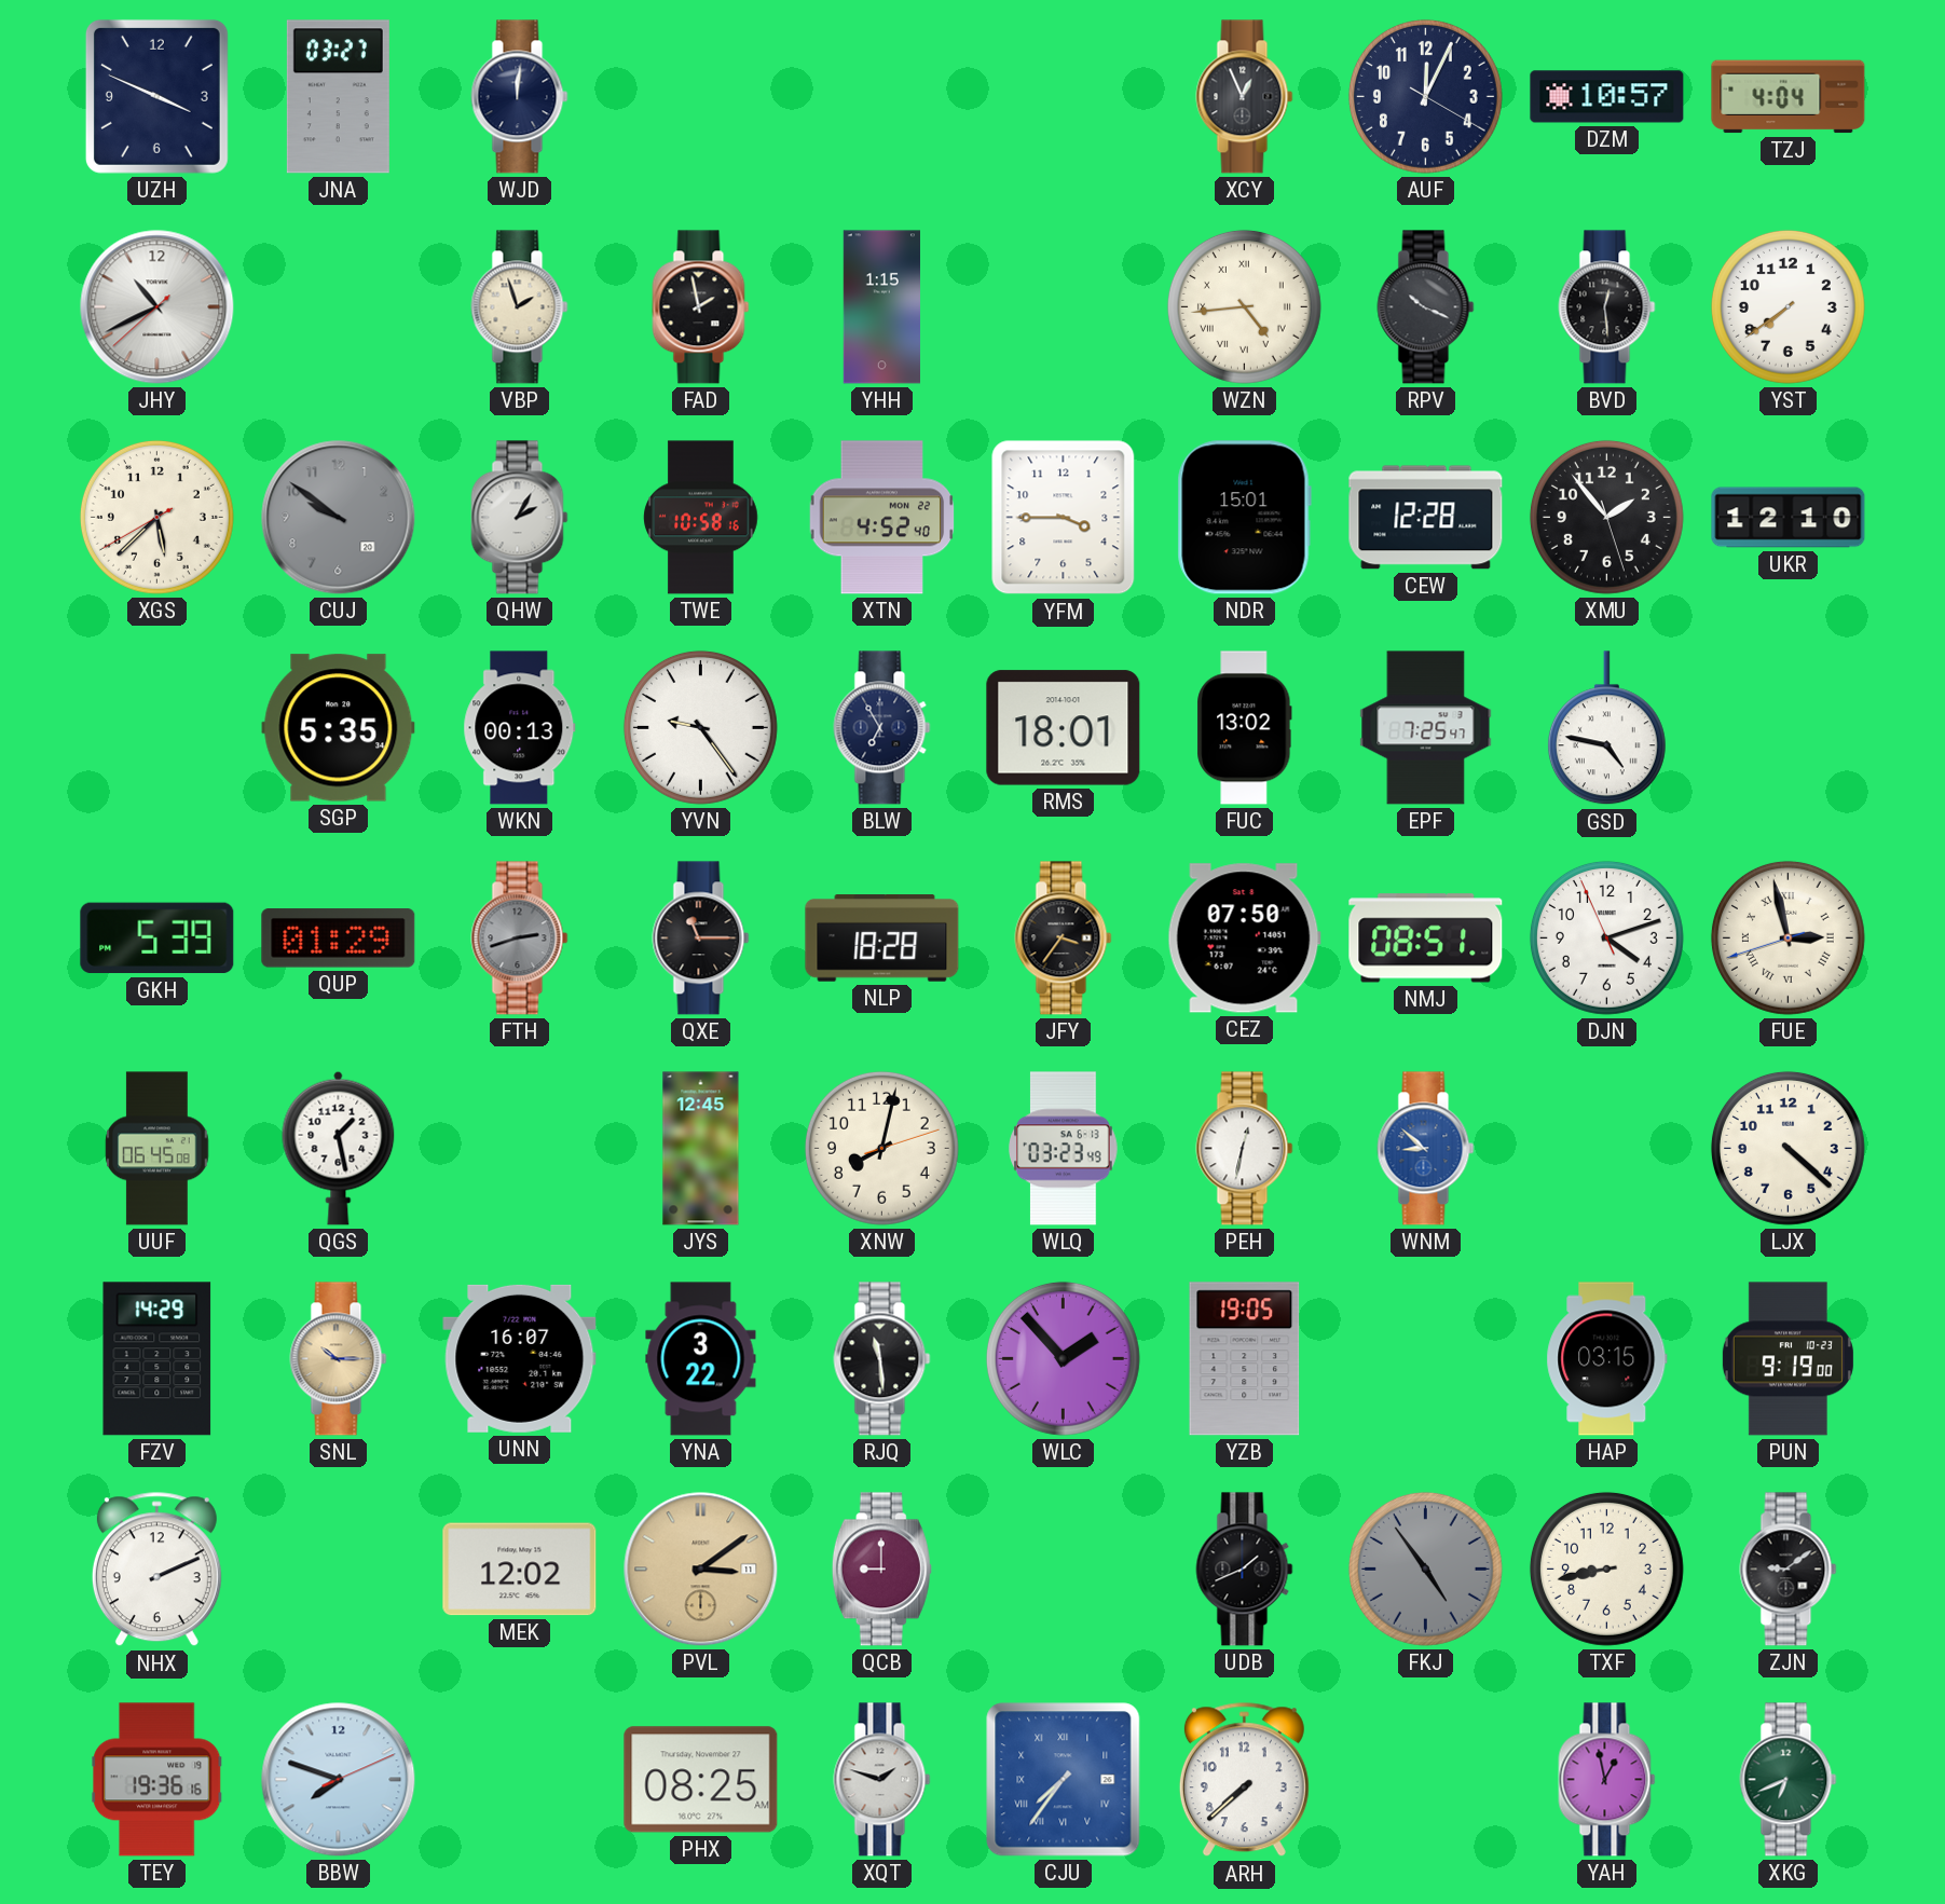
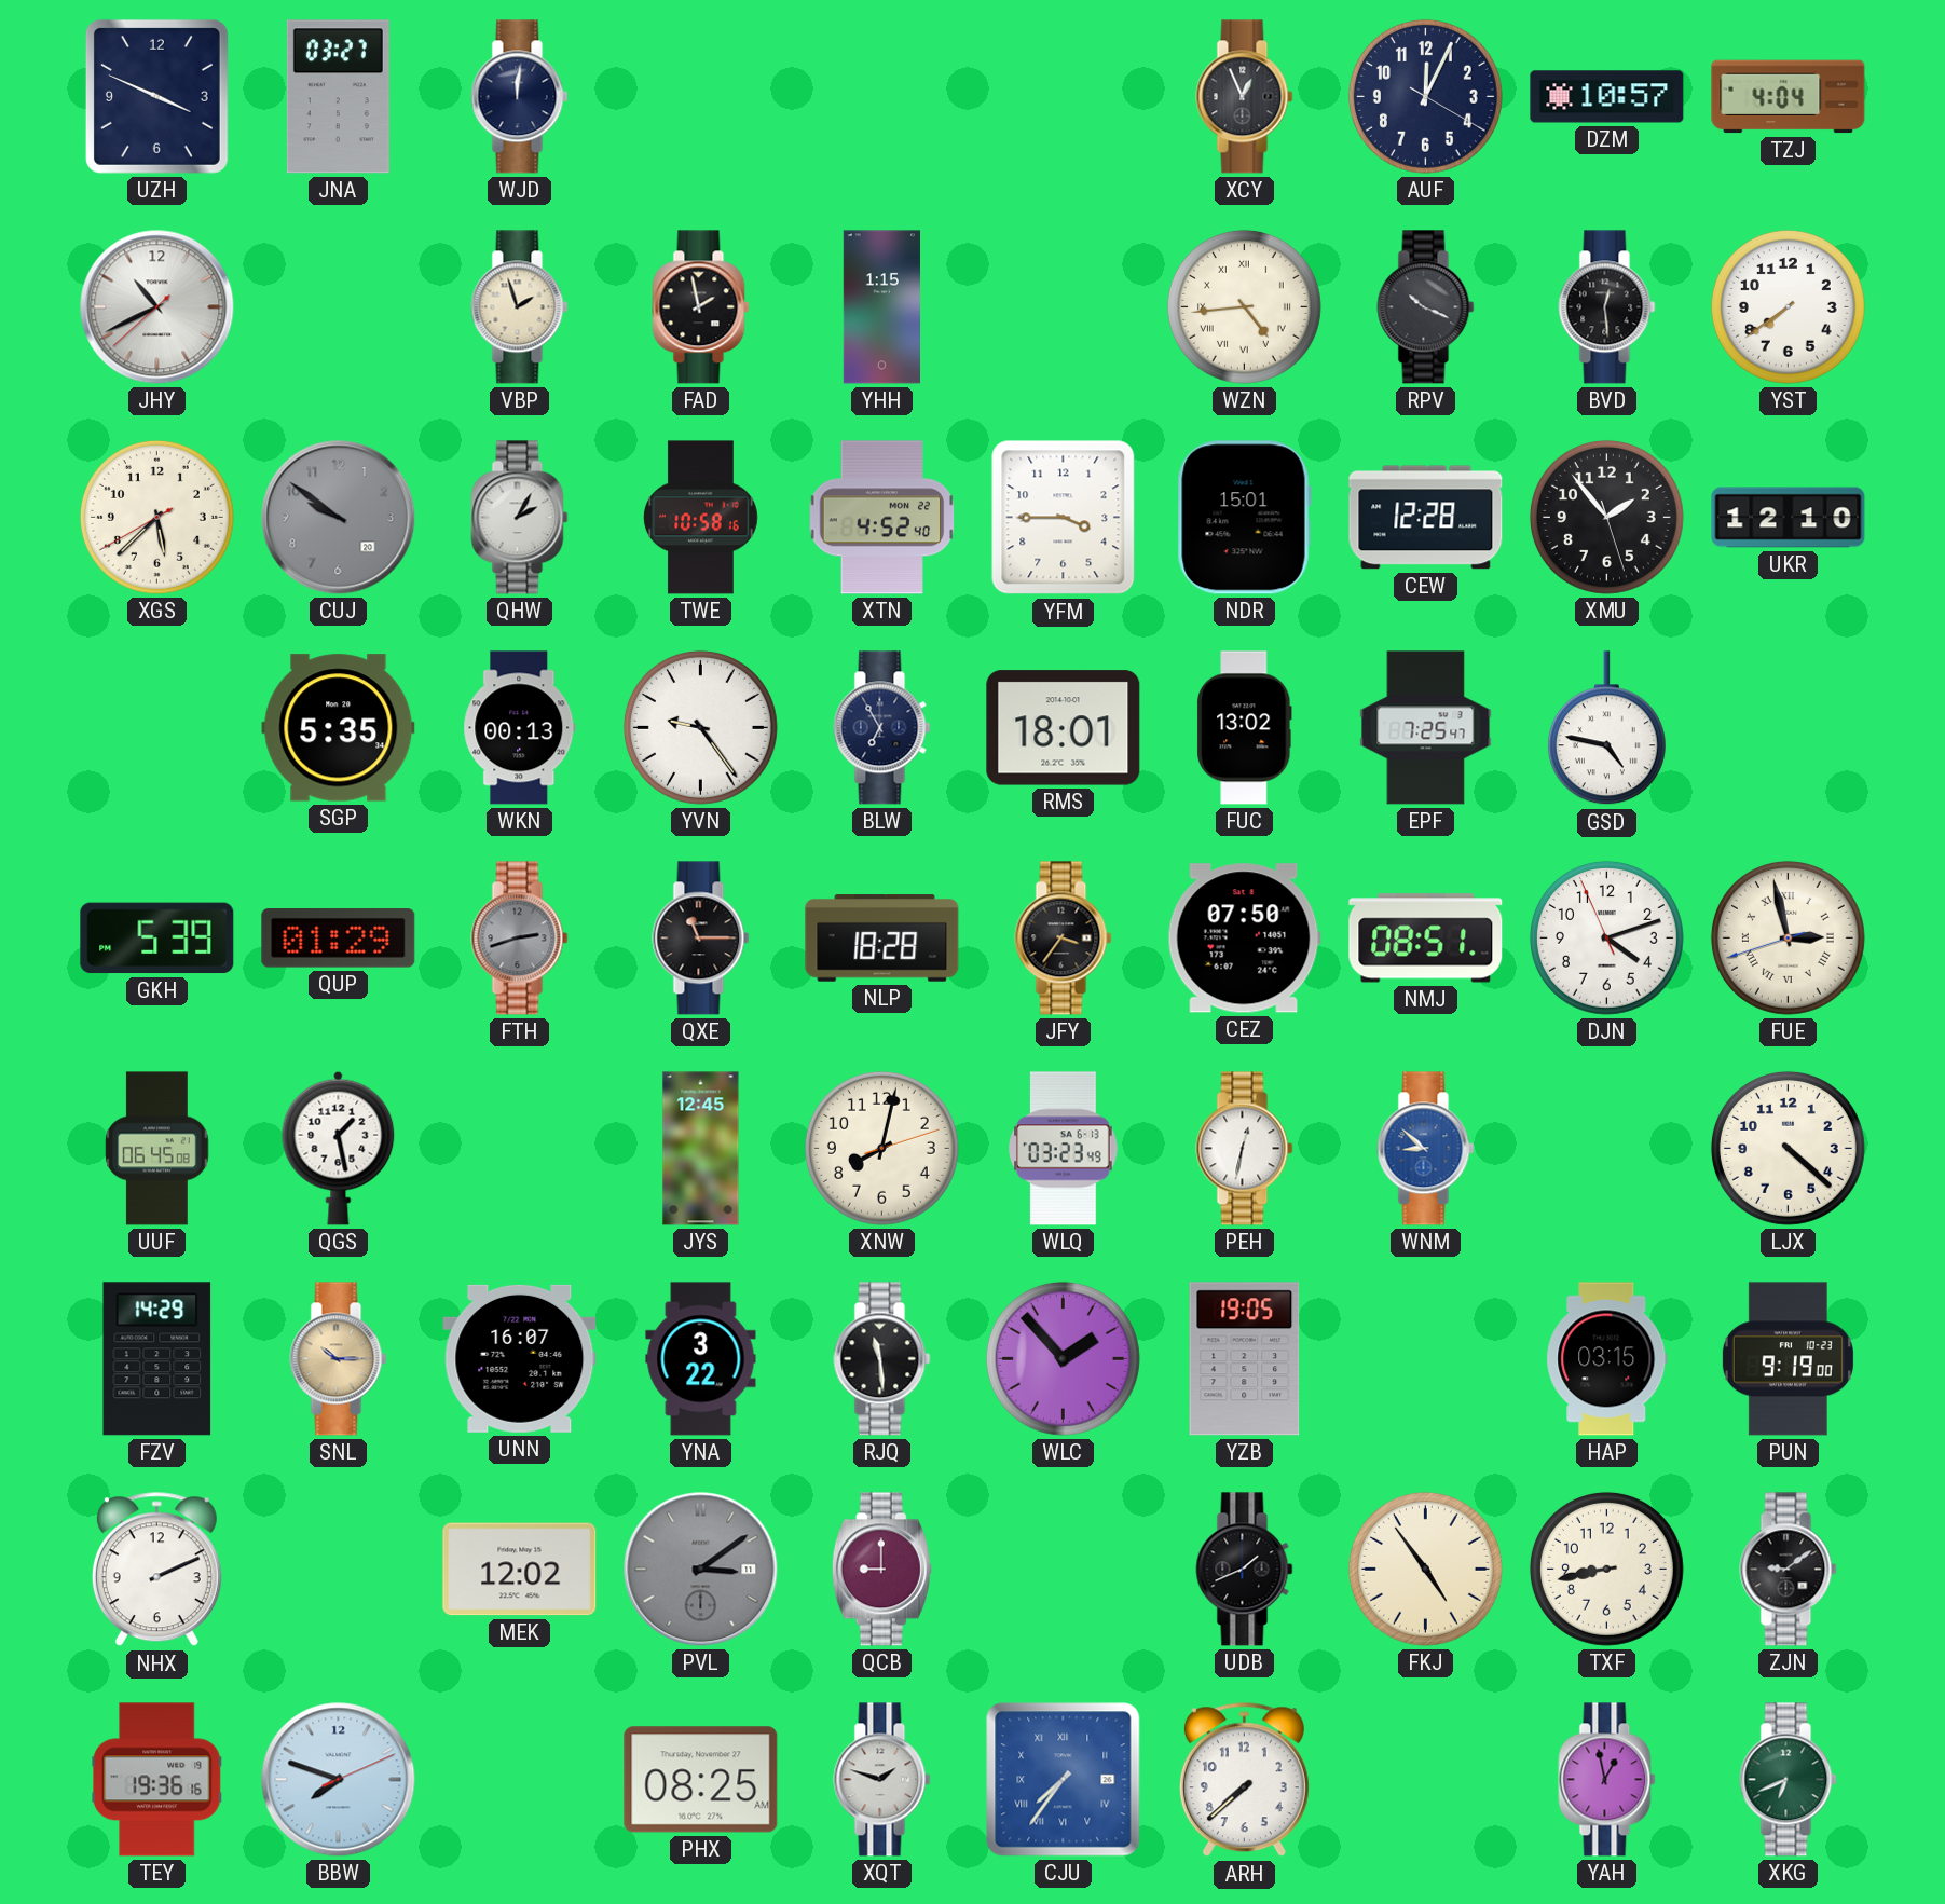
PVL dial: champagne -> grey (701, 1570)
FKJ dial: grey -> cream (1425, 1569)
